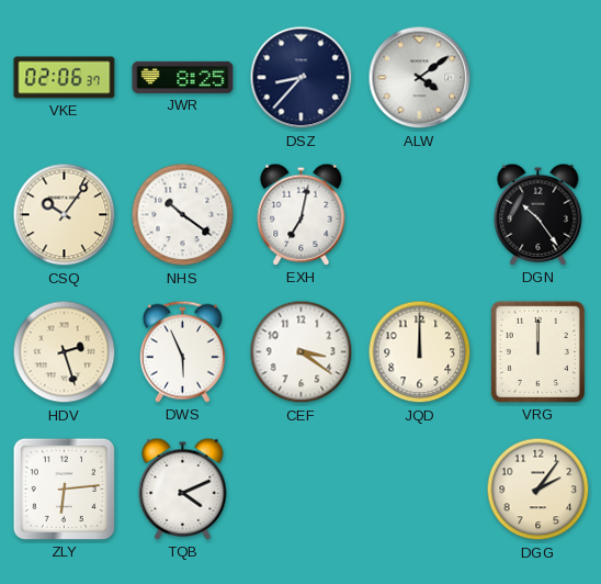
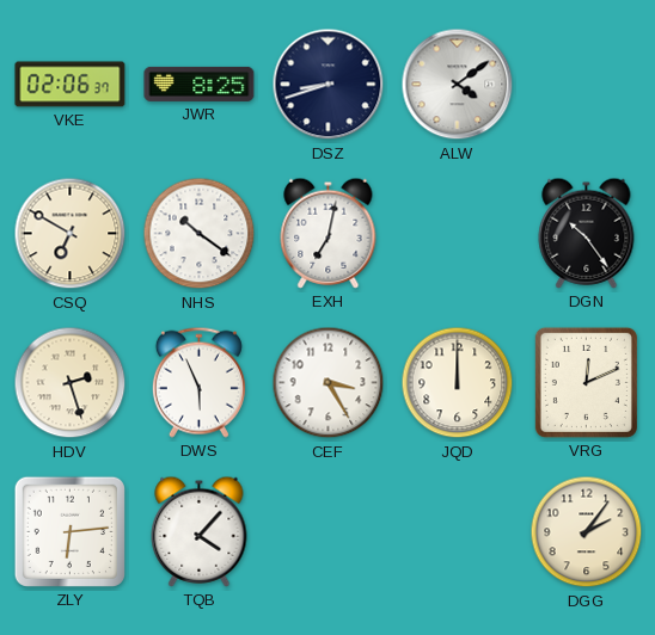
DSZ: 8:37 -> 8:42 (329, 85)
CSQ: 10:06 -> 6:50 (71, 234)
CEF: 3:21 -> 3:25 (329, 383)
VRG: 12:00 -> 12:11 (586, 382)
TQB: 4:11 -> 4:07 (200, 531)
